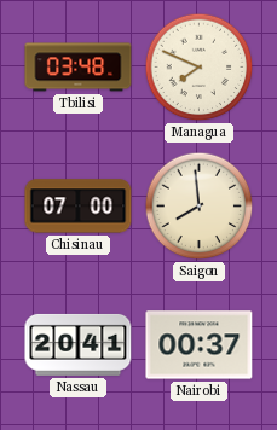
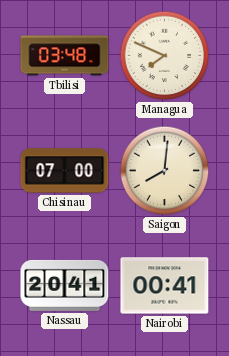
Saigon: 7:59 -> 8:01 (165, 171)
Nairobi: 00:37 -> 00:41 (165, 286)
